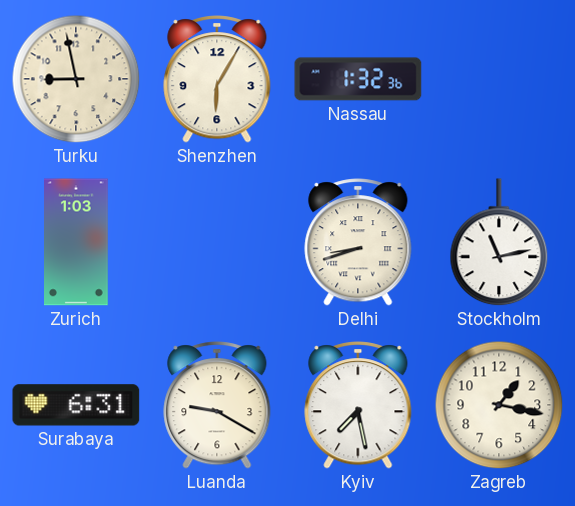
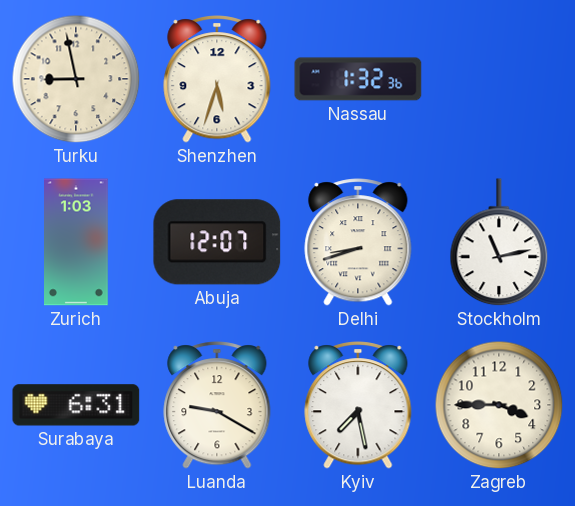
Shenzhen: 6:05 -> 5:33 (217, 79)
Abuja: none -> 12:07 (217, 242)
Zagreb: 1:17 -> 3:45 (499, 405)
